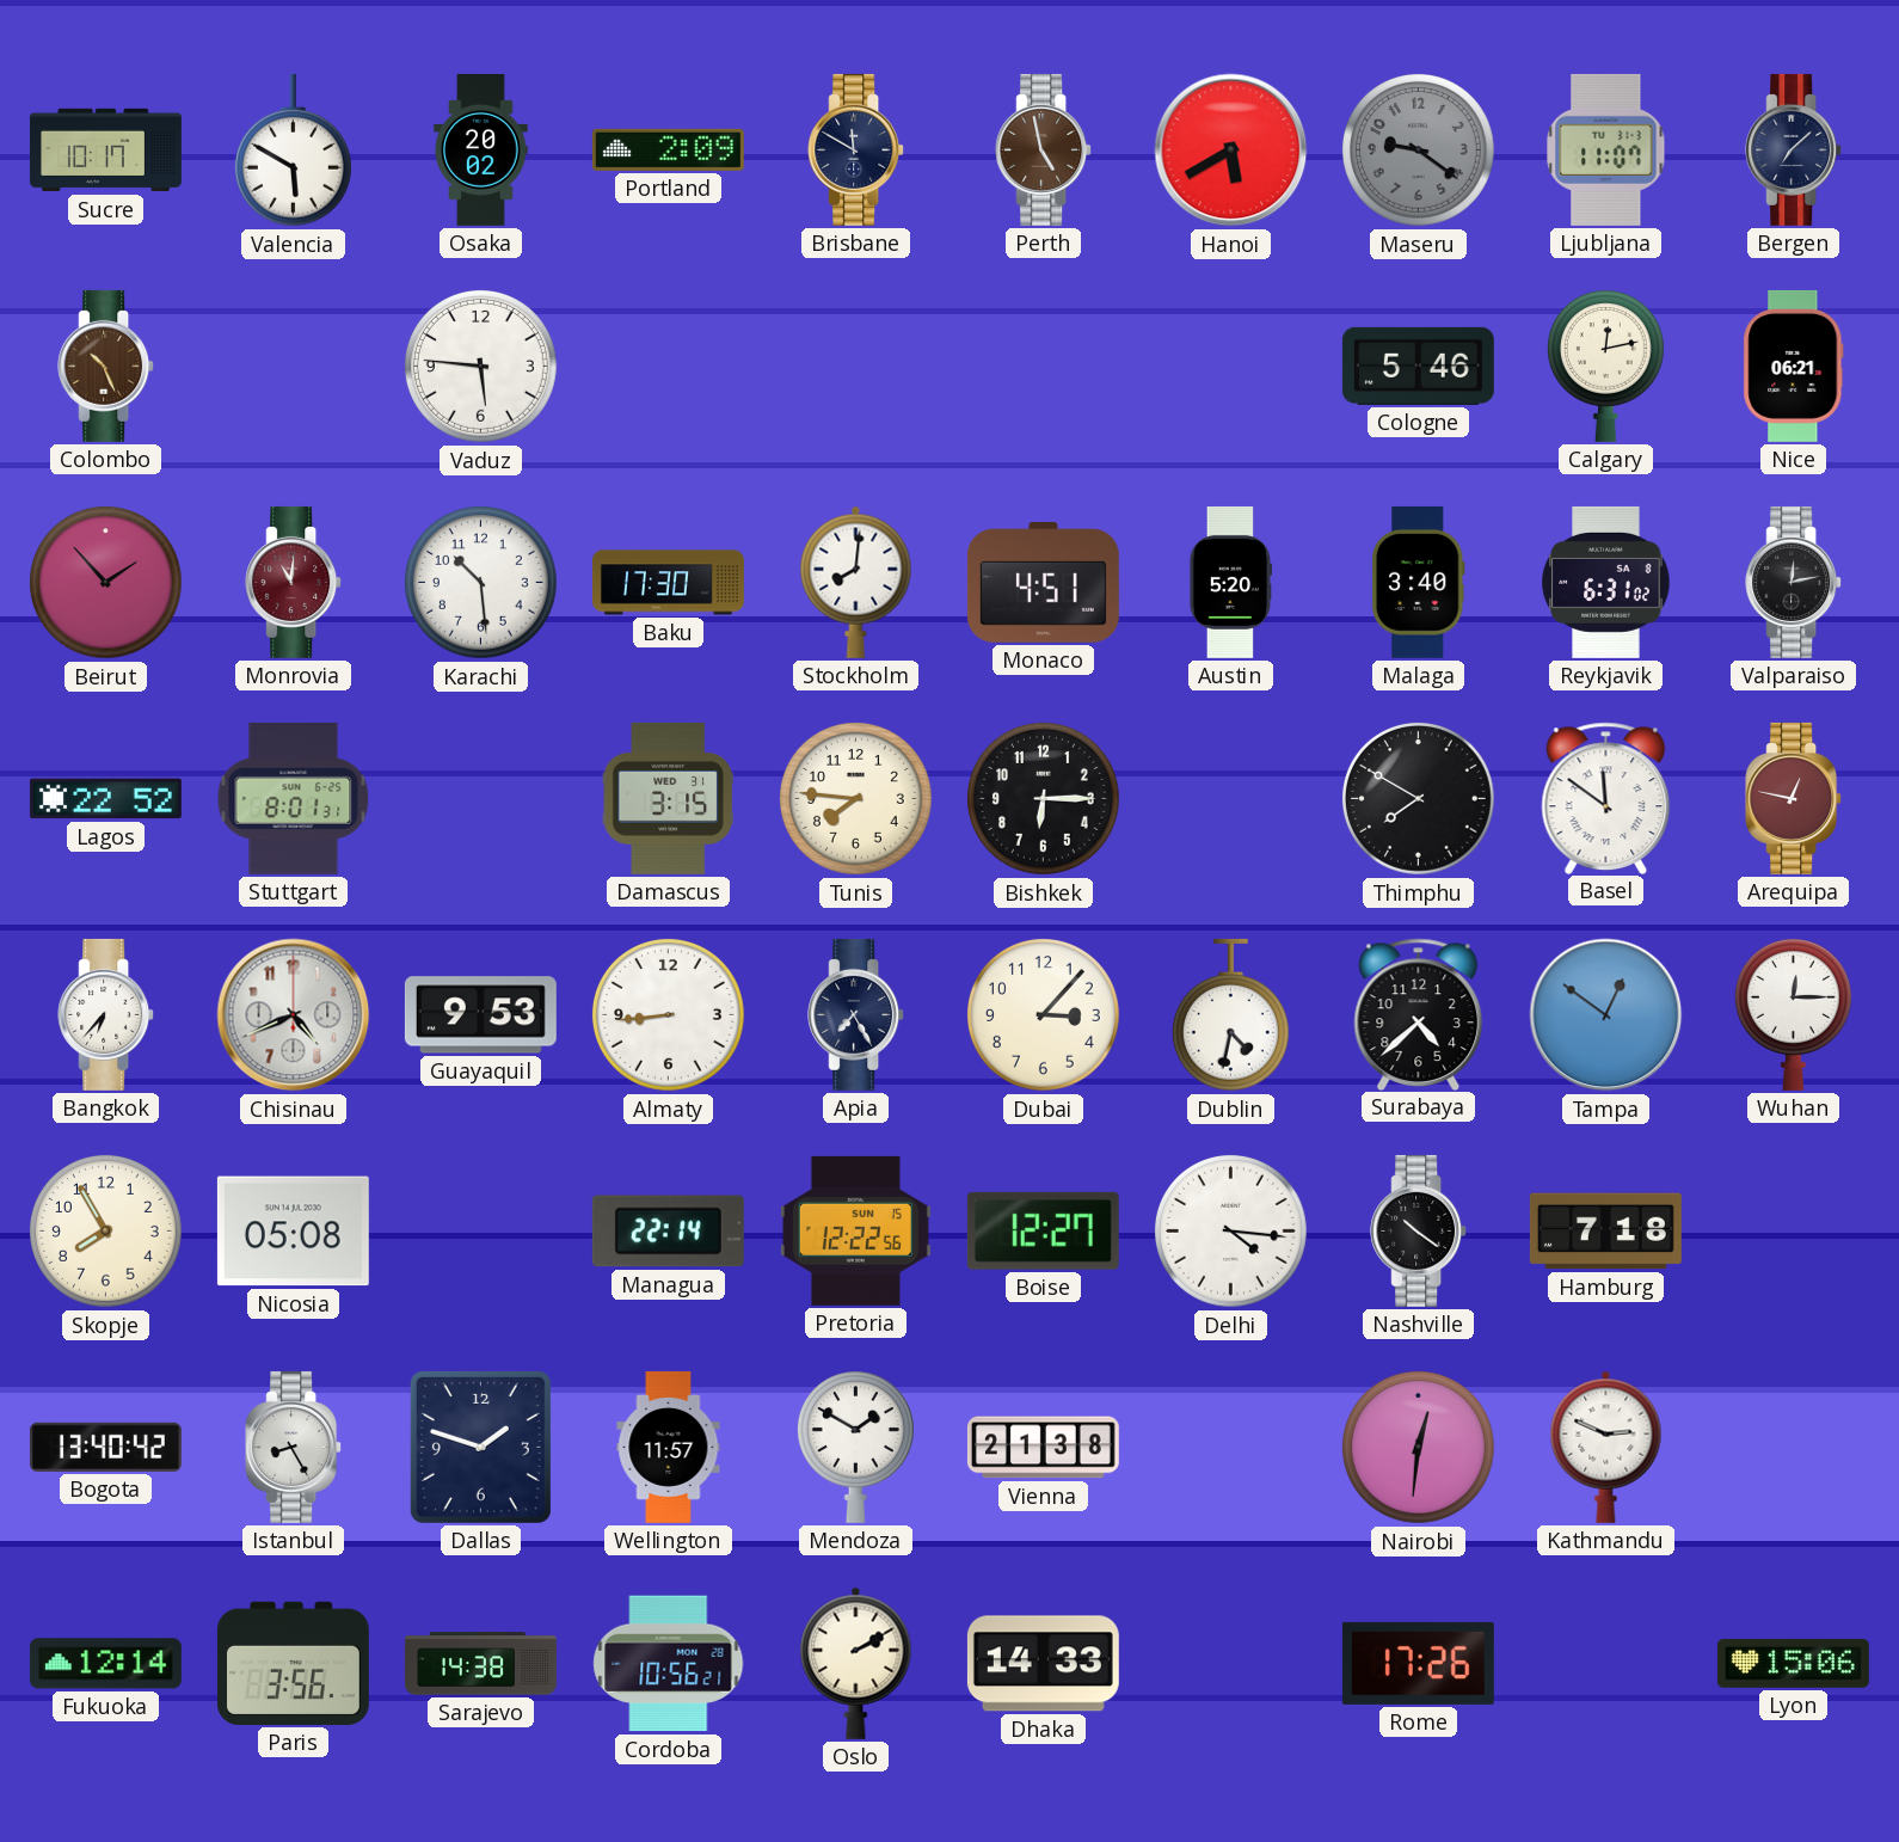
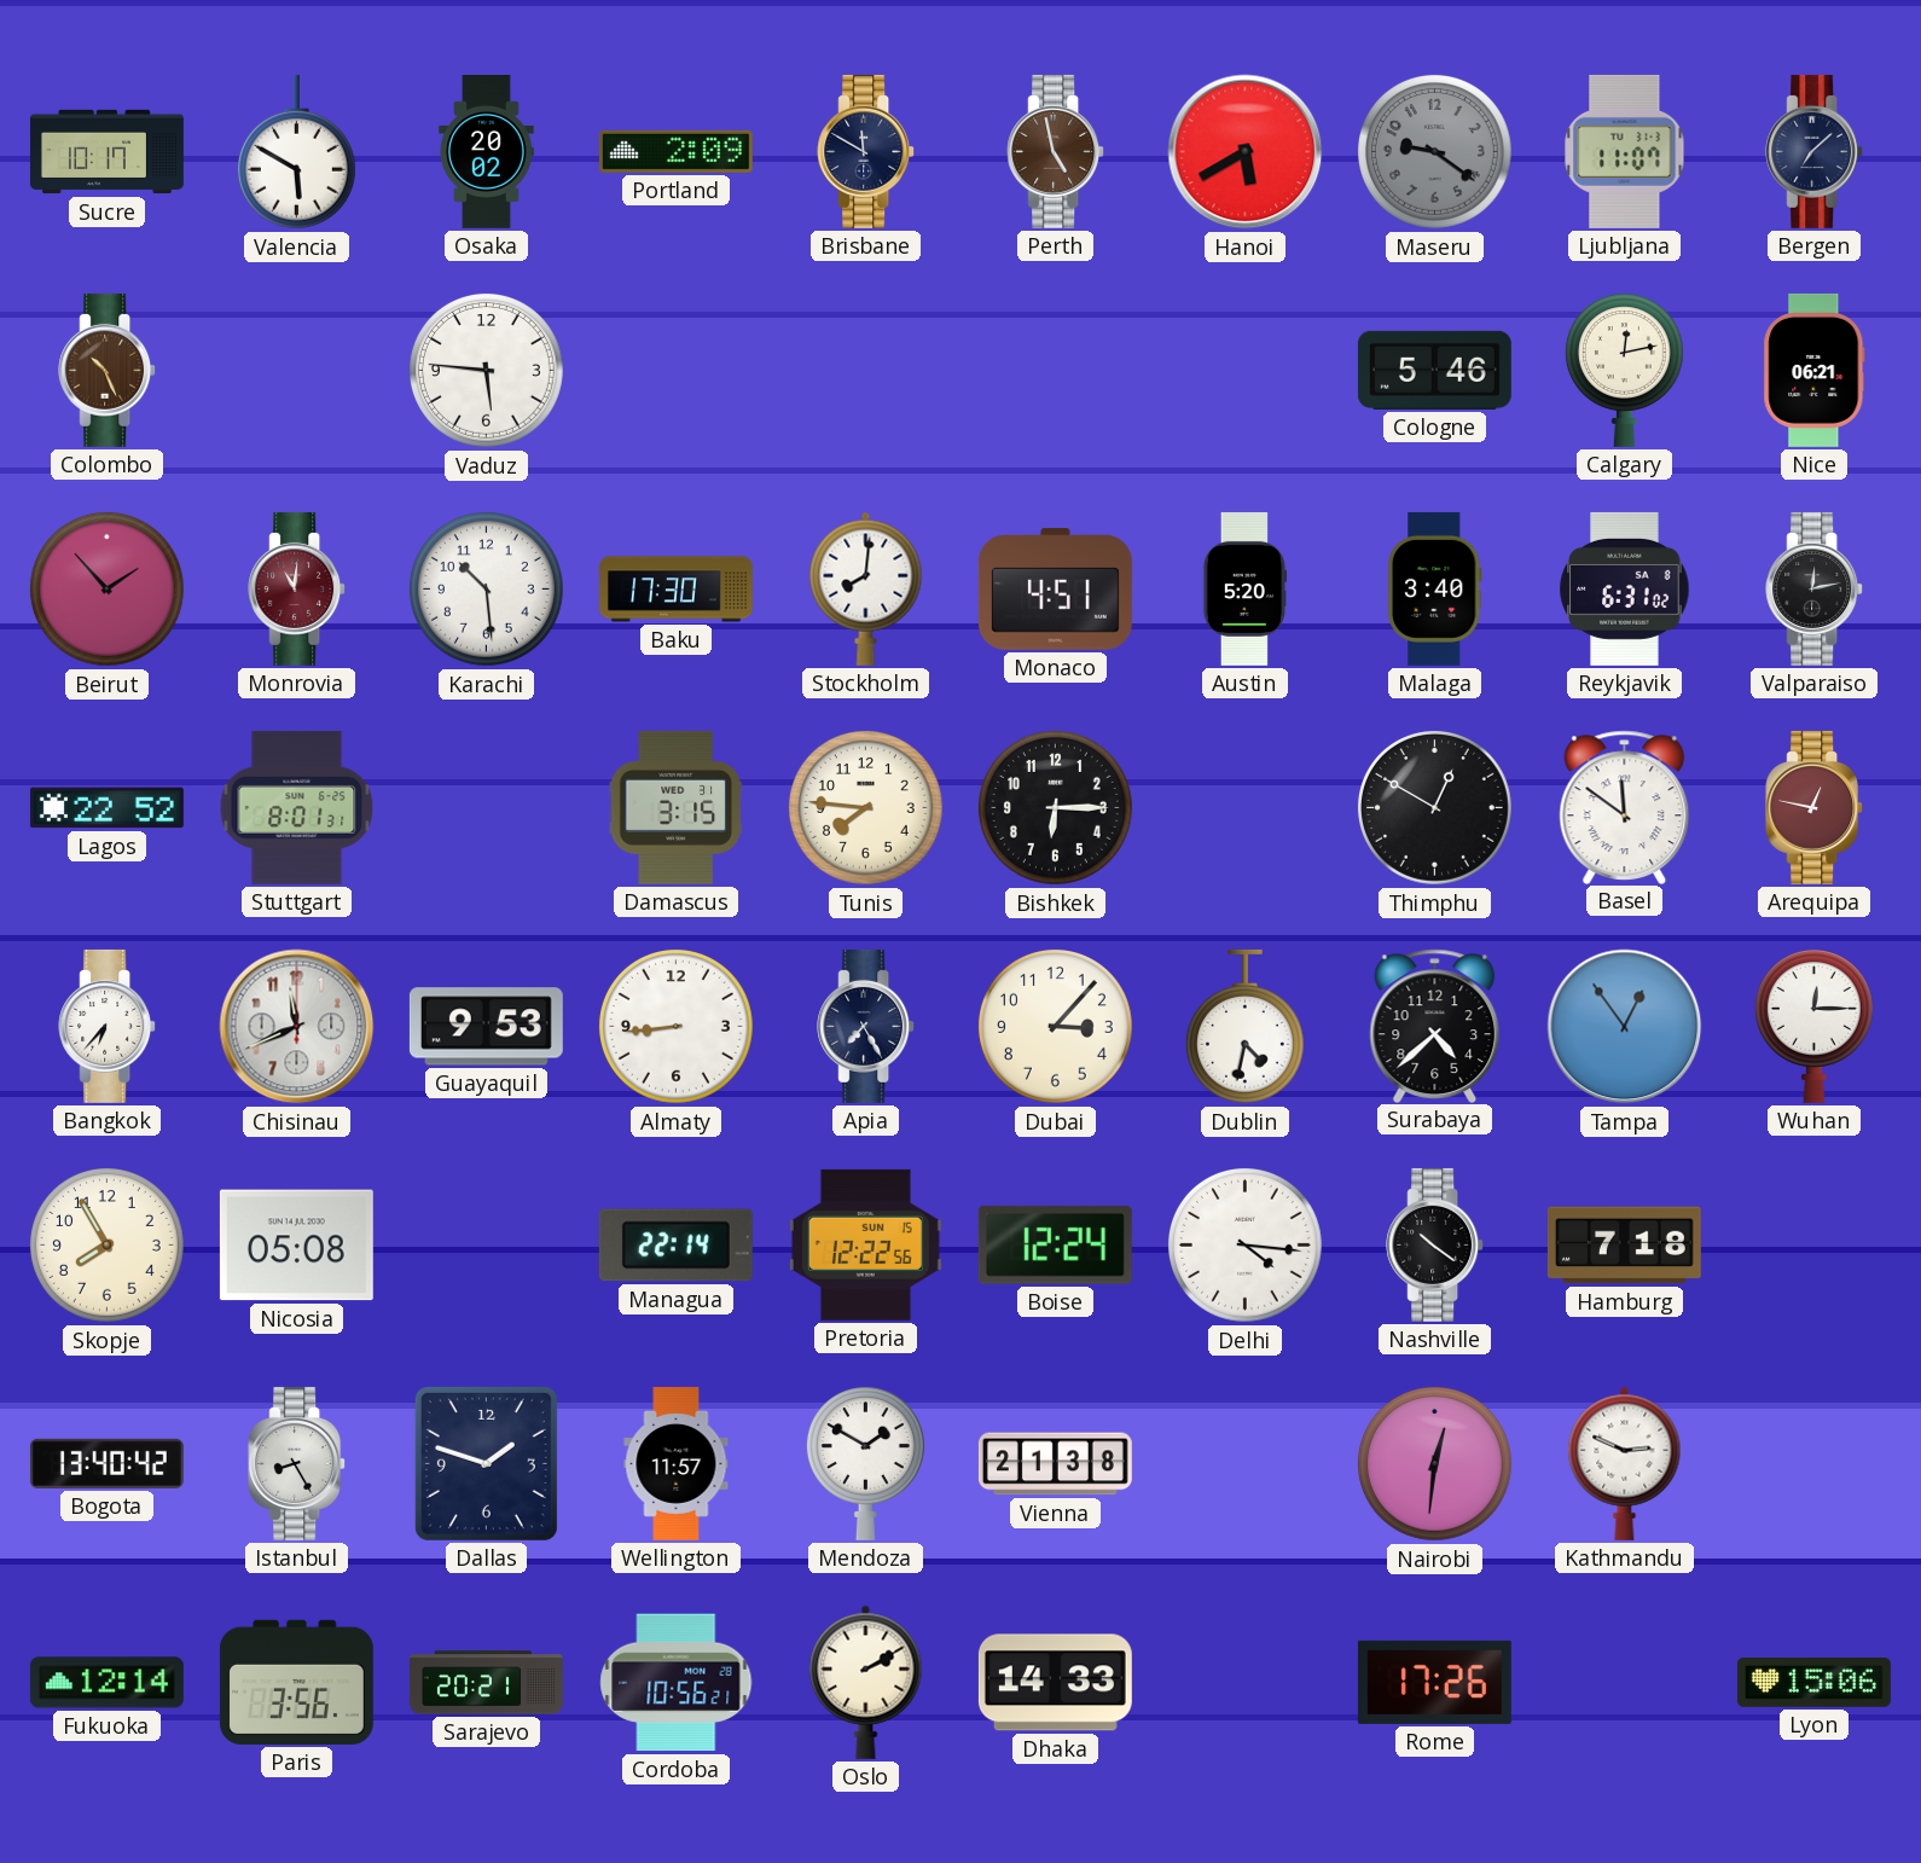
Thimphu: 7:50 -> 12:50 (1434, 807)
Chisinau: 4:41 -> 11:41 (297, 1027)
Tampa: 12:51 -> 12:54 (1625, 1027)
Boise: 12:27 -> 12:24 (1055, 1244)
Sarajevo: 14:38 -> 20:21 (486, 1683)
